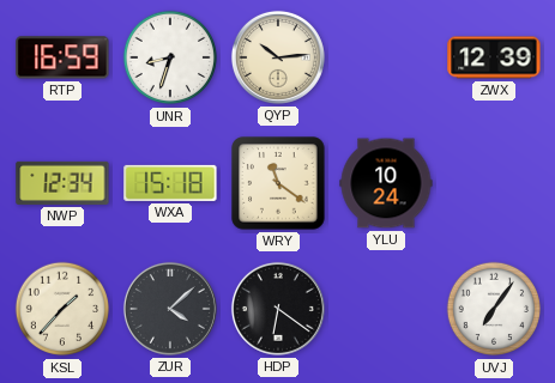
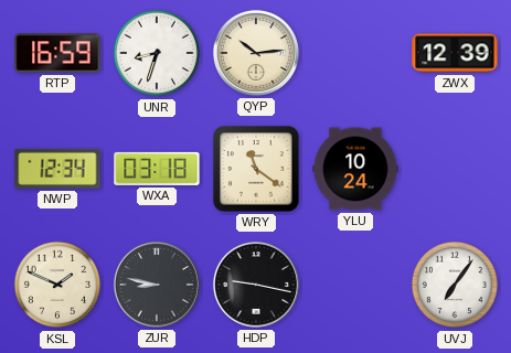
WXA: 15:18 -> 03:18 (157, 169)
KSL: 1:37 -> 1:49 (57, 285)
ZUR: 4:08 -> 8:47 (157, 285)
HDP: 6:21 -> 9:17 (256, 285)
